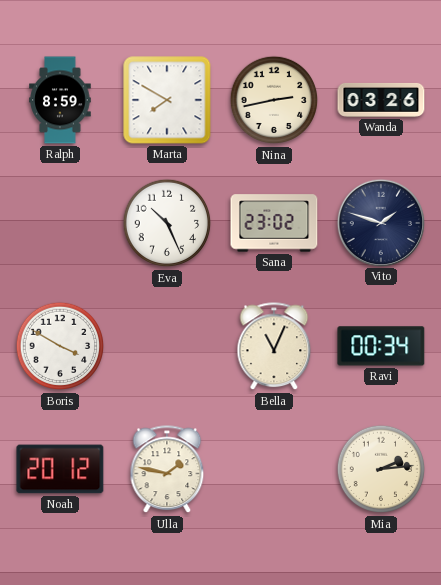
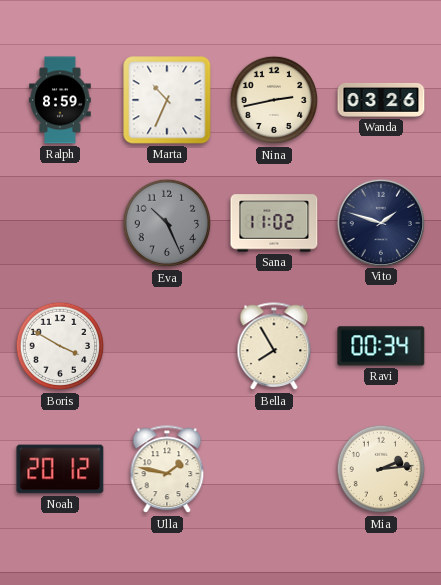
Marta: 7:50 -> 10:34 (167, 100)
Eva dial: white -> grey (167, 223)
Sana: 23:02 -> 11:02 (274, 223)
Bella: 11:04 -> 7:55 (274, 347)
